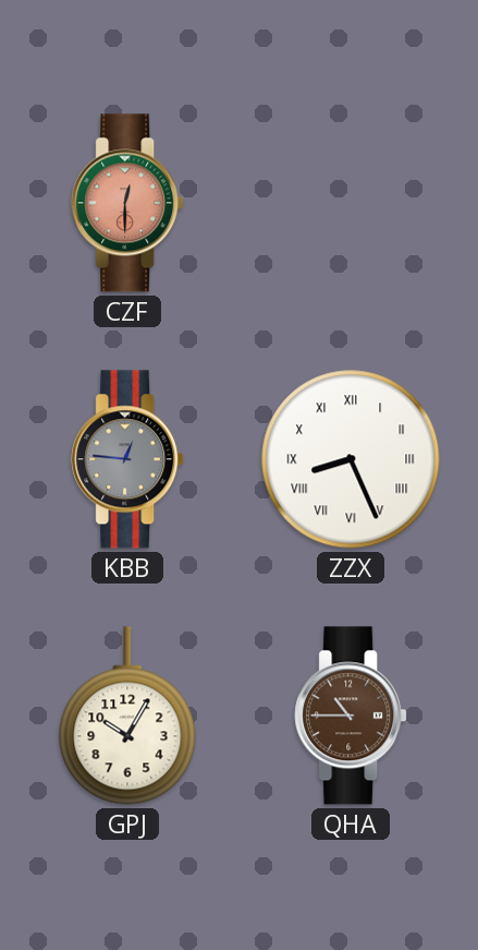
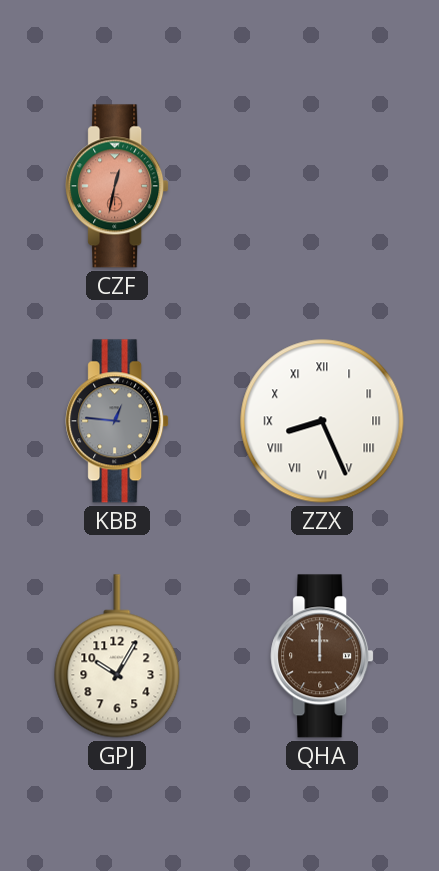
CZF: 12:30 -> 12:32 (117, 186)
QHA: 10:45 -> 12:00 (322, 656)
